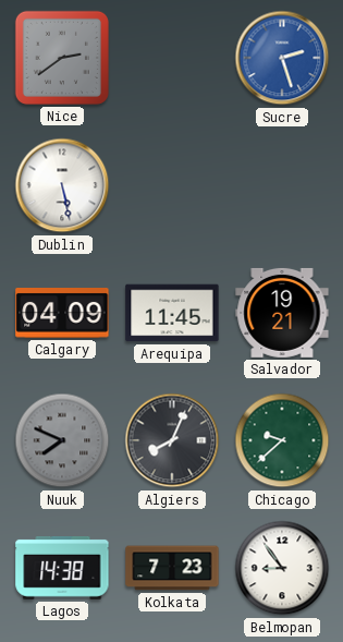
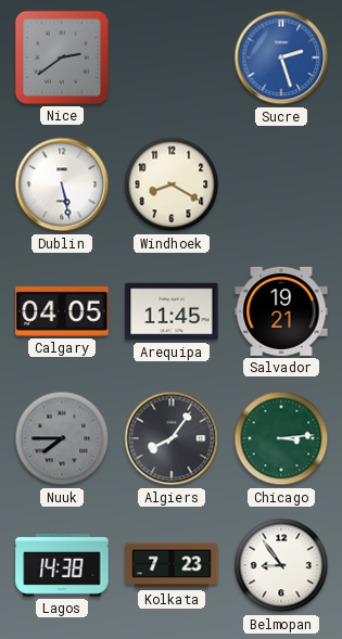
Windhoek: none -> 8:20 (172, 184)
Calgary: 04:09 -> 04:05 (62, 312)
Nuuk: 7:49 -> 7:45 (62, 438)
Algiers: 8:04 -> 8:06 (172, 438)
Chicago: 9:38 -> 3:14 (281, 438)
